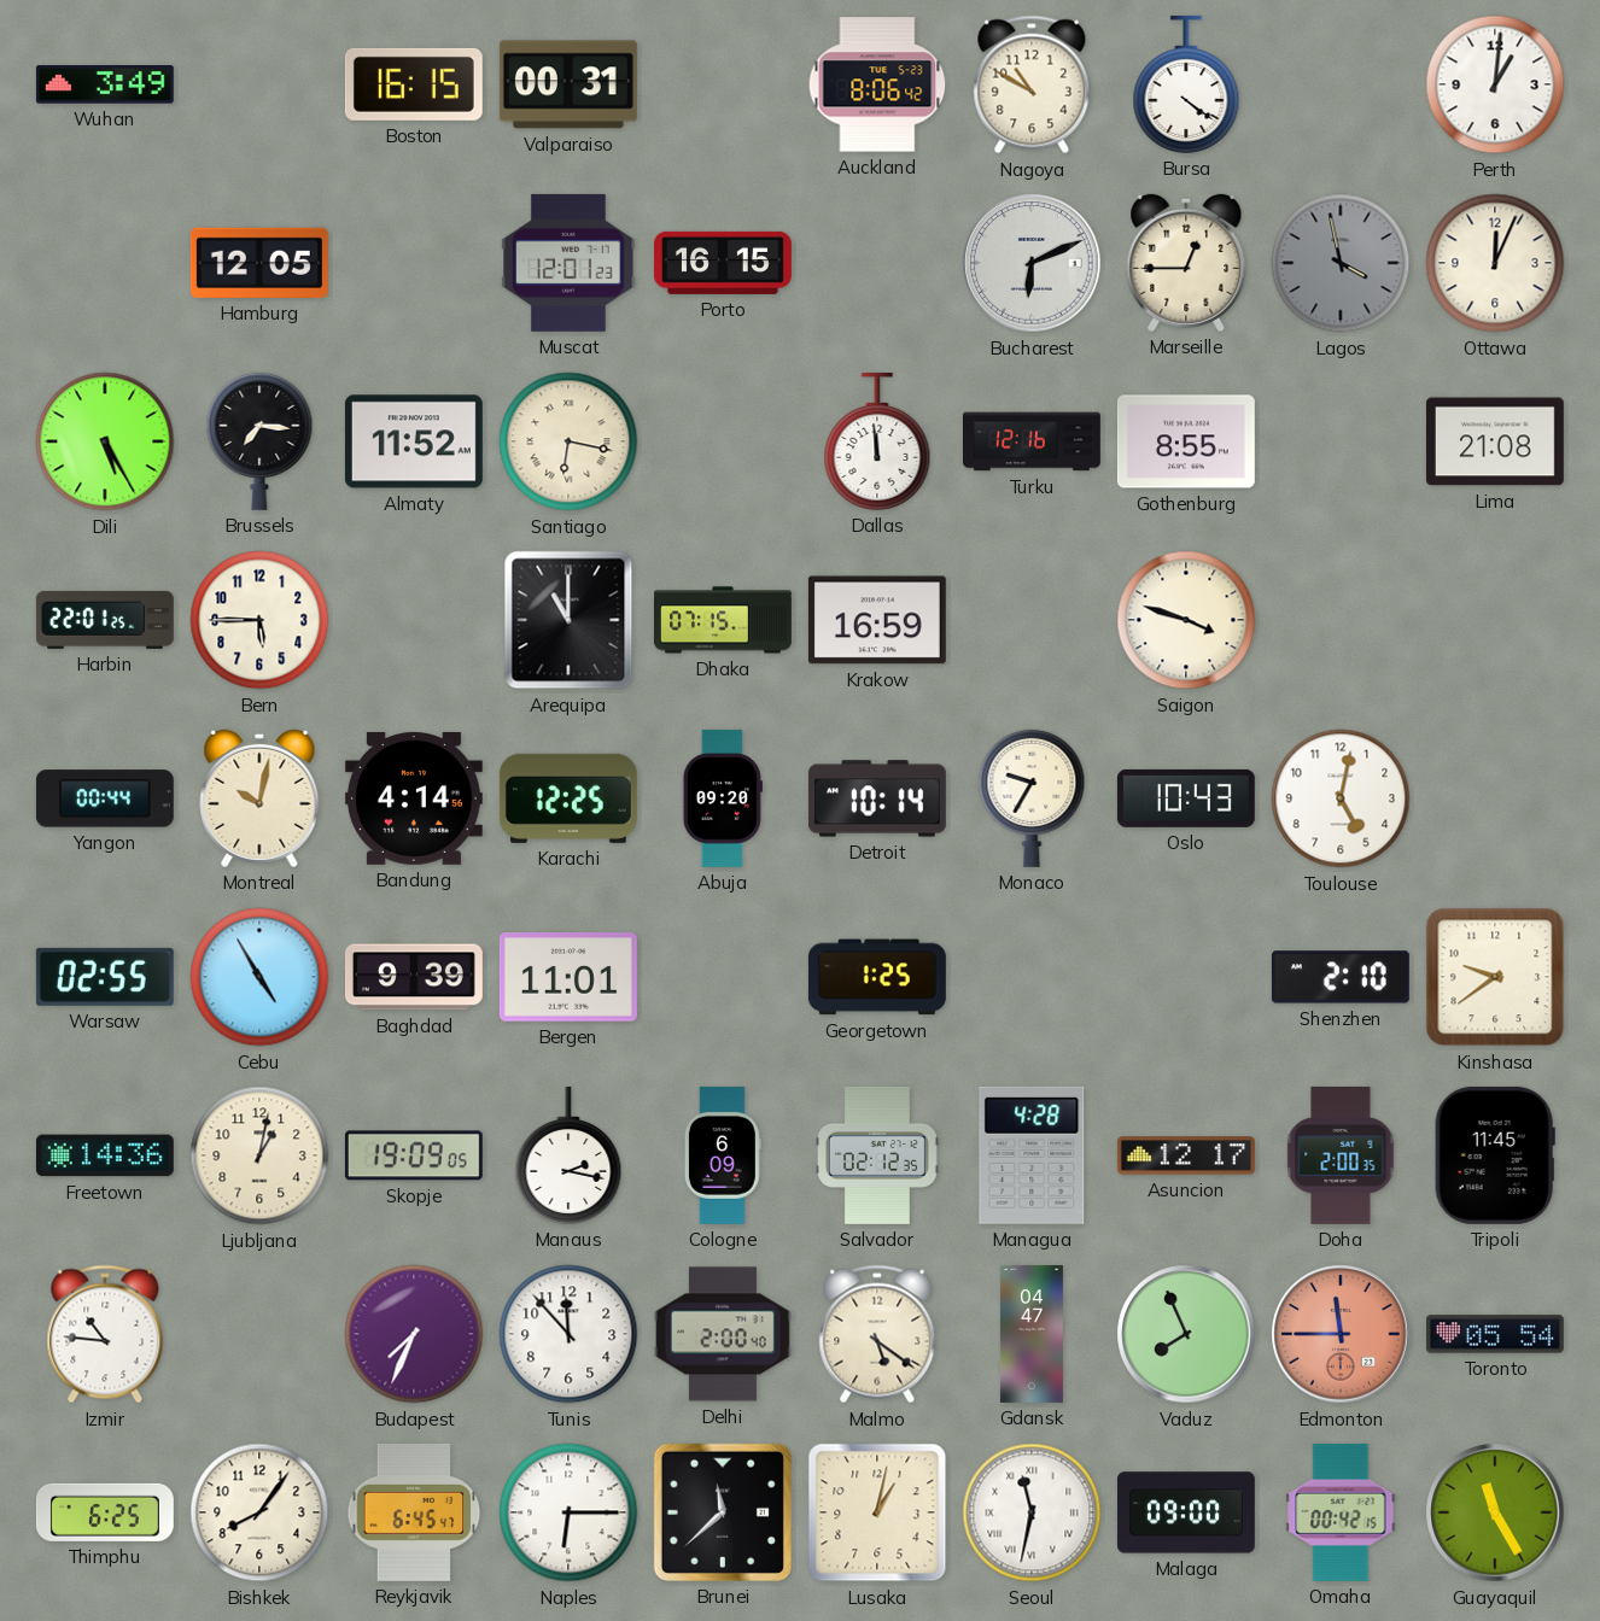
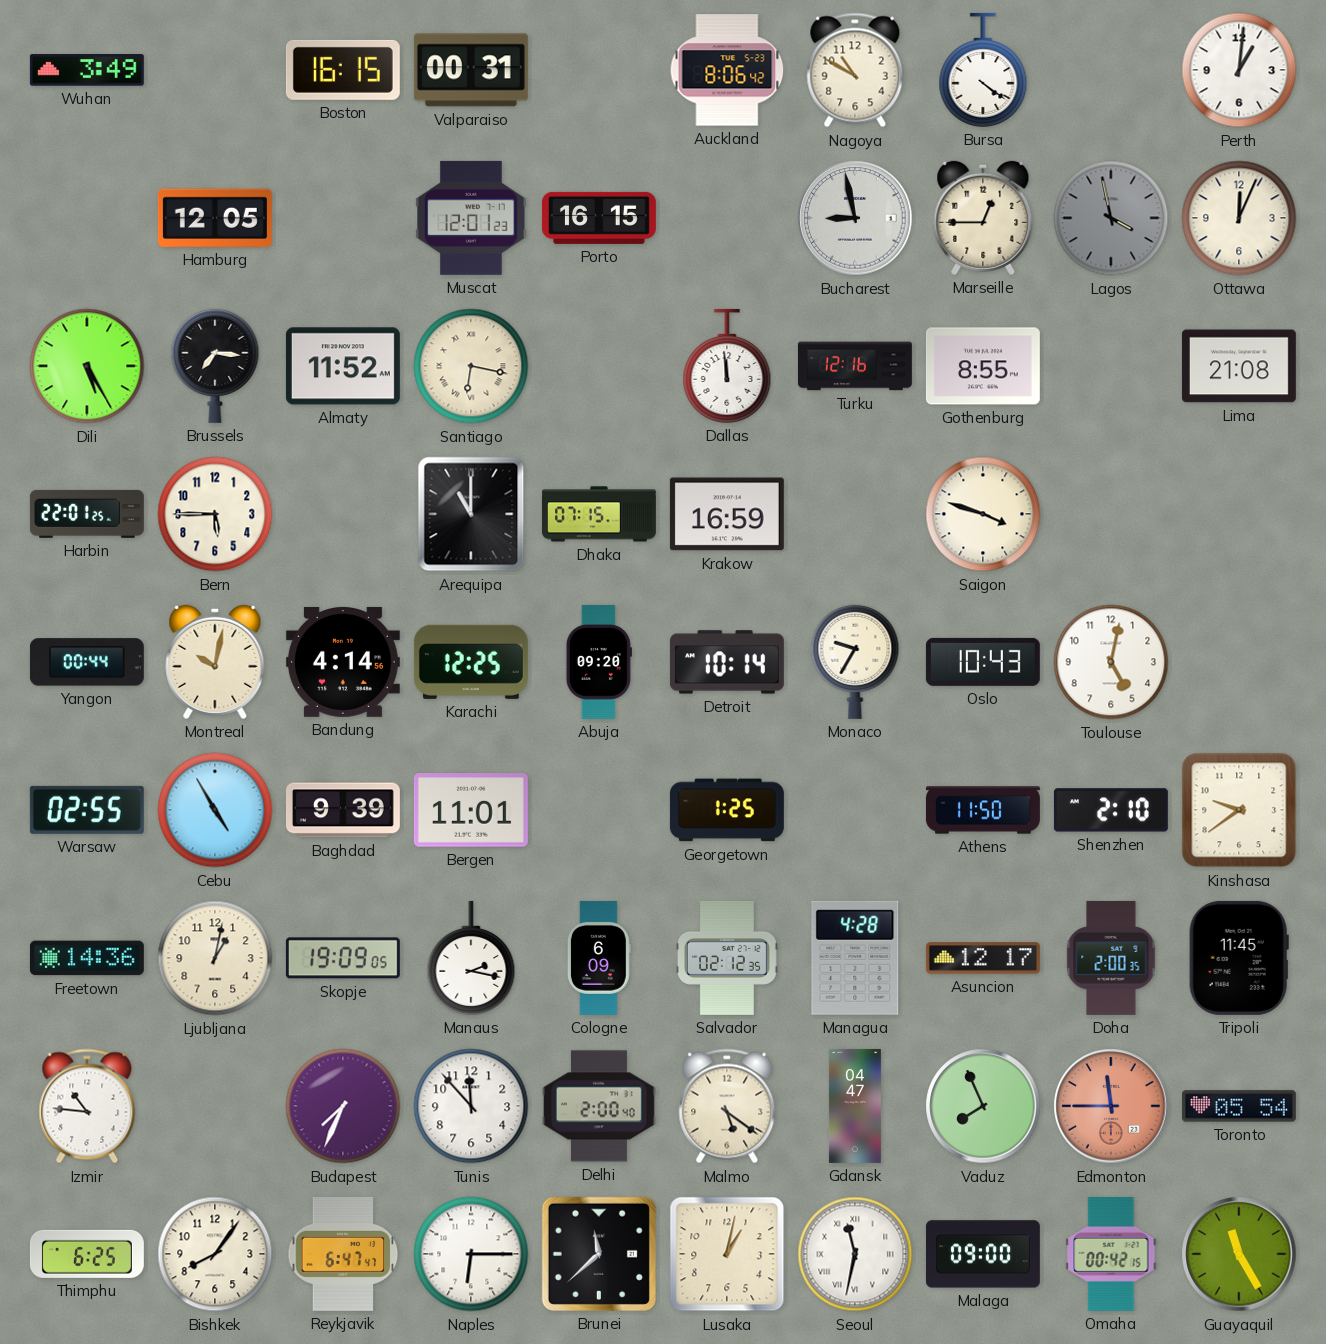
Bucharest: 6:11 -> 8:58 (855, 218)
Athens: none -> 11:50 (983, 810)
Reykjavik: 6:45 -> 6:47 (343, 1254)
